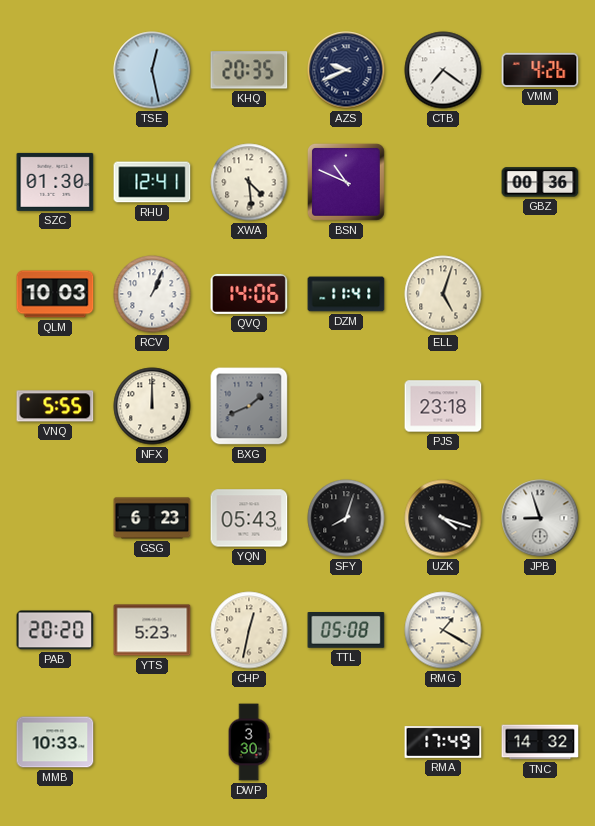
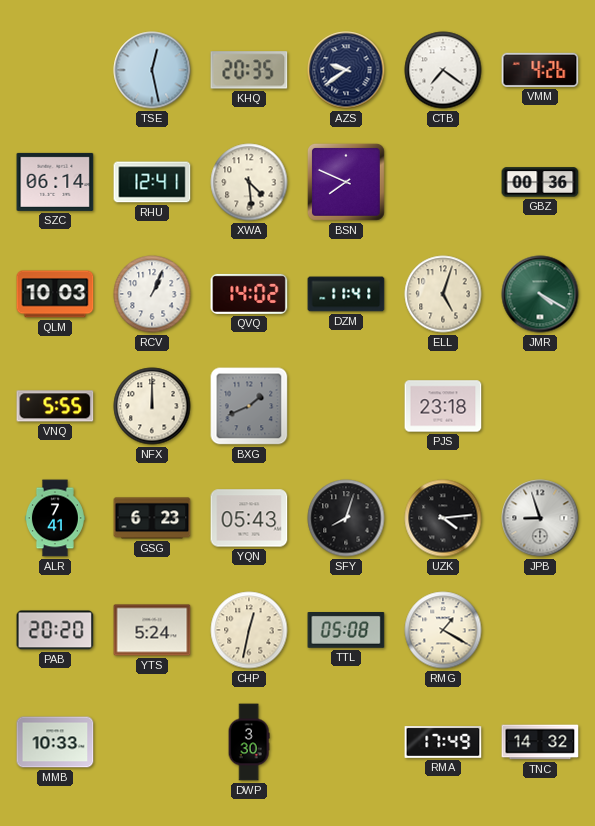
AZS: 9:41 -> 9:39 (346, 70)
SZC: 01:30 -> 06:14 (55, 182)
BSN: 10:49 -> 7:49 (346, 182)
QVQ: 14:06 -> 14:02 (249, 294)
JMR: none -> 4:20 (540, 294)
ALR: none -> 7:41 (55, 518)
UZK: 4:18 -> 4:14 (443, 518)
YTS: 5:23 -> 5:24 (152, 630)
